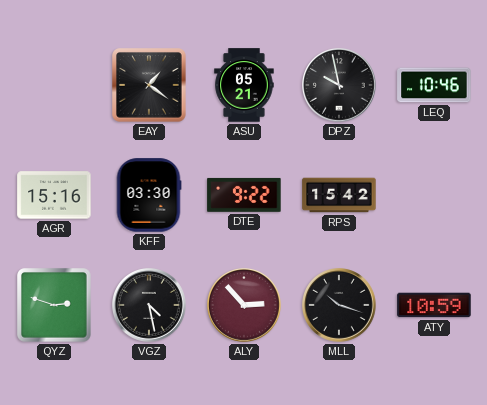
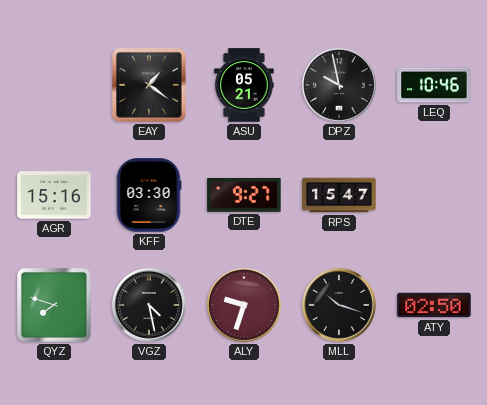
DTE: 9:22 -> 9:27 (244, 195)
RPS: 15:42 -> 15:47 (339, 195)
QYZ: 2:48 -> 7:48 (54, 305)
ALY: 2:53 -> 9:33 (245, 306)
ATY: 10:59 -> 02:50 (434, 305)
